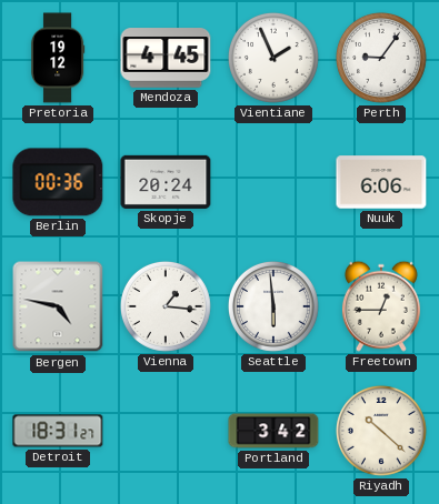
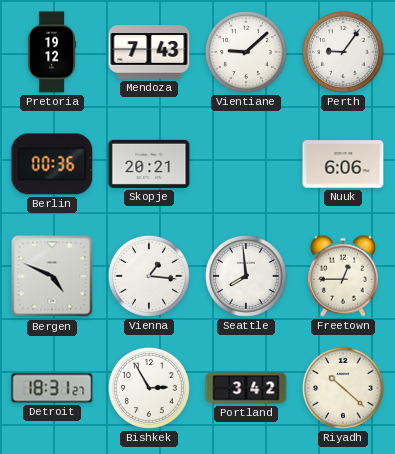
Mendoza: 4:45 -> 7:43 (149, 52)
Vientiane: 1:56 -> 9:08 (246, 52)
Skopje: 20:24 -> 20:21 (149, 164)
Bergen: 4:47 -> 4:49 (52, 276)
Seattle: 5:59 -> 7:59 (246, 276)
Bishkek: none -> 2:55 (149, 388)
